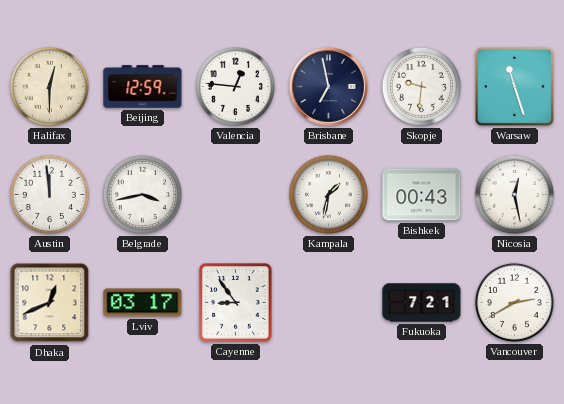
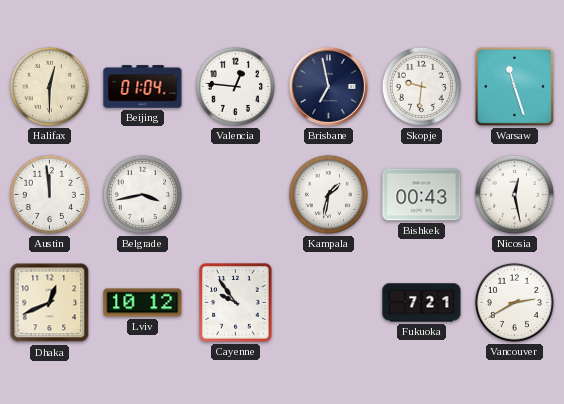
Beijing: 12:59 -> 01:04 (143, 87)
Lviv: 03:17 -> 10:12 (143, 303)
Cayenne: 8:54 -> 9:54 (236, 303)
